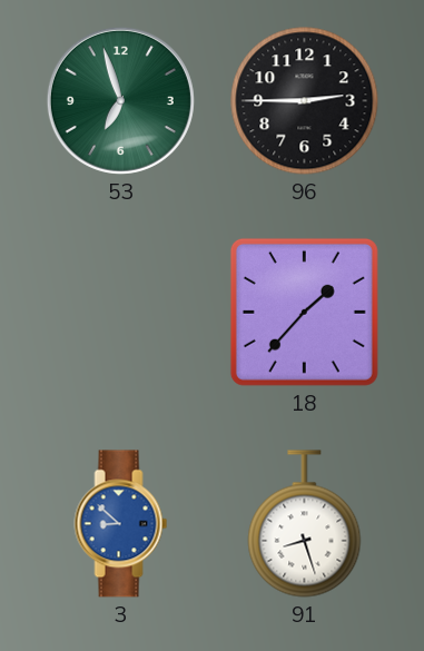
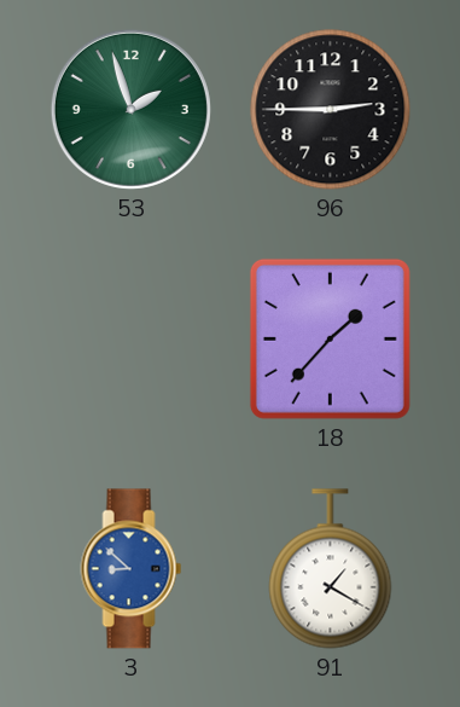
53: 6:57 -> 1:57 (130, 109)
91: 8:27 -> 1:20 (331, 569)
